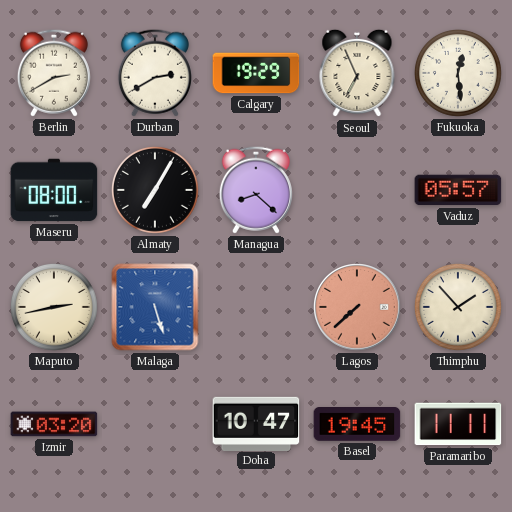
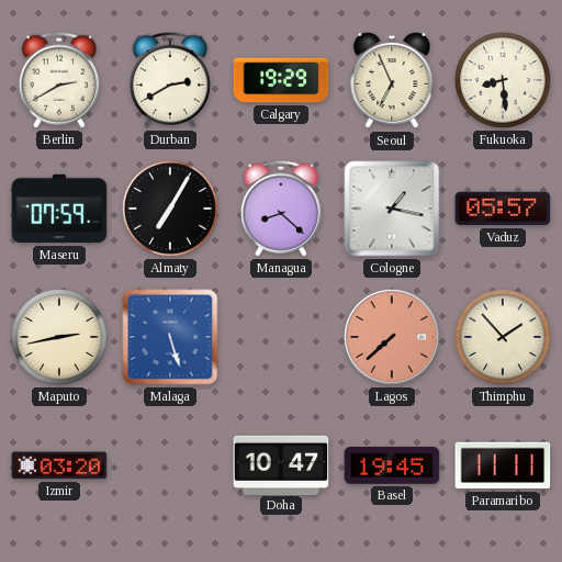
Fukuoka: 12:29 -> 8:29 (503, 80)
Maseru: 08:00 -> 07:59 (59, 209)
Cologne: none -> 1:17 (392, 209)
